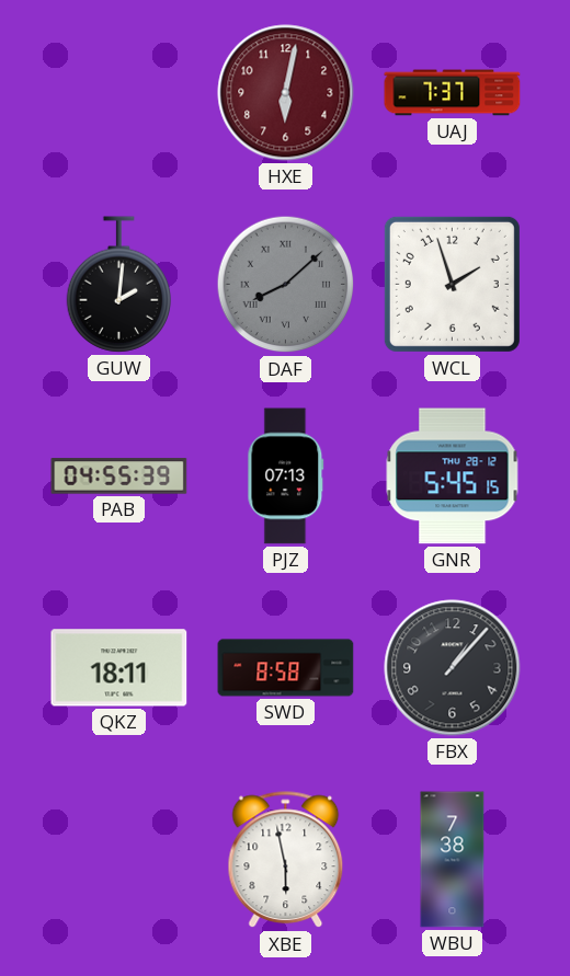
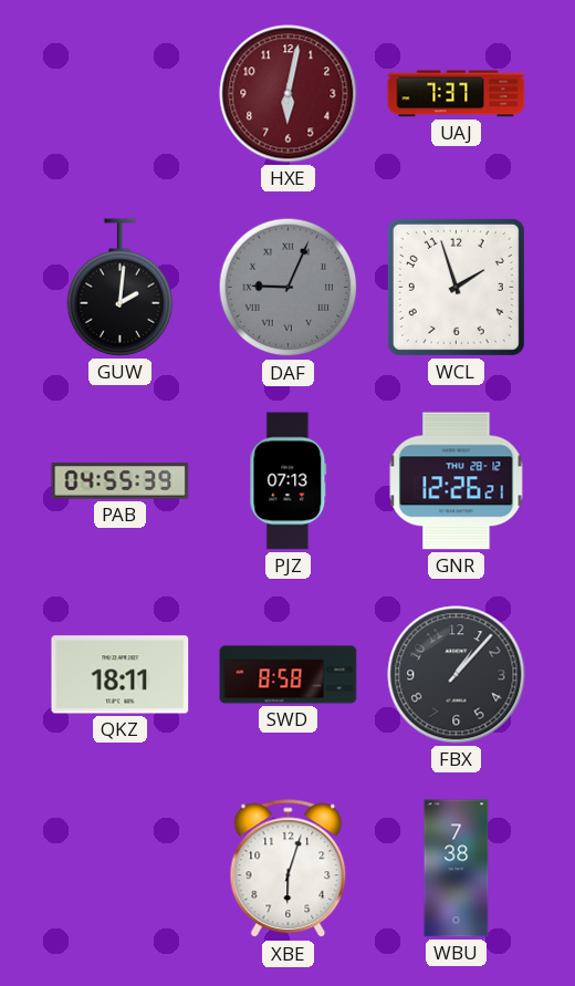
DAF: 8:08 -> 9:04 (289, 288)
GNR: 5:45 -> 12:26 (457, 481)
XBE: 5:58 -> 6:03 (289, 869)
